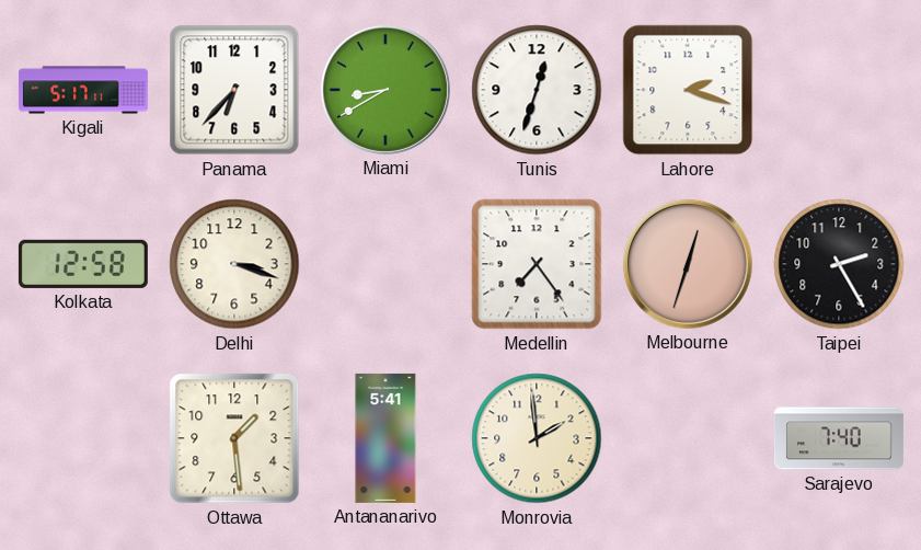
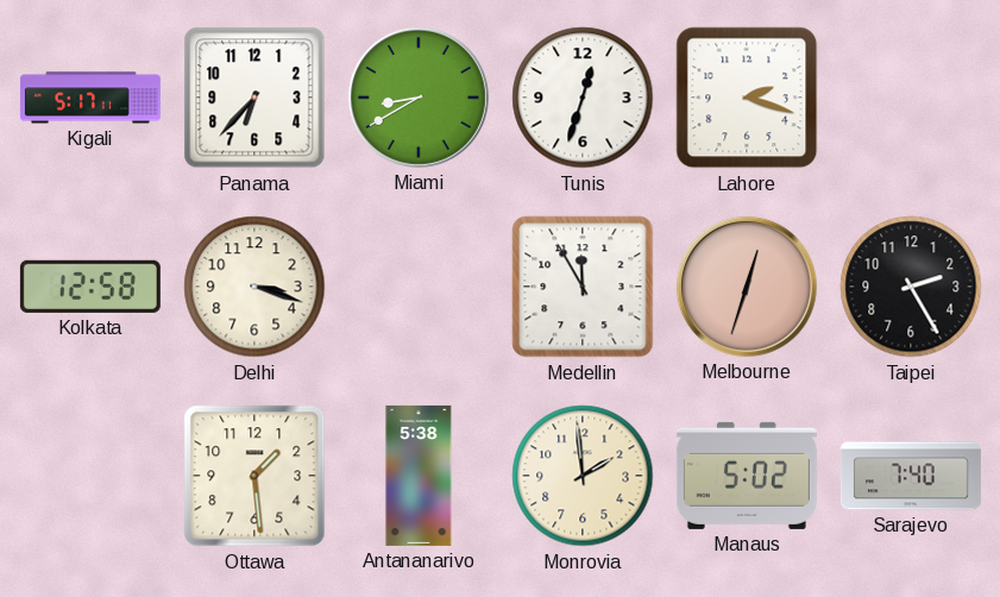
Medellin: 7:24 -> 11:55 (583, 287)
Antananarivo: 5:41 -> 5:38 (419, 476)
Manaus: none -> 5:02 (747, 476)
